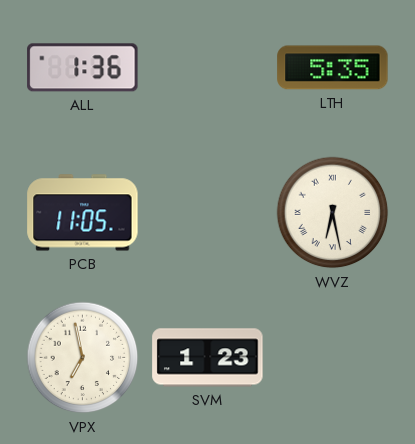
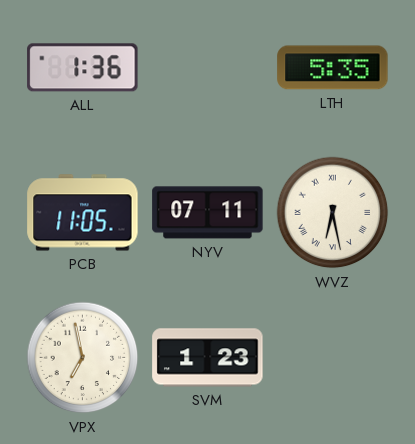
NYV: none -> 07:11 (208, 213)
